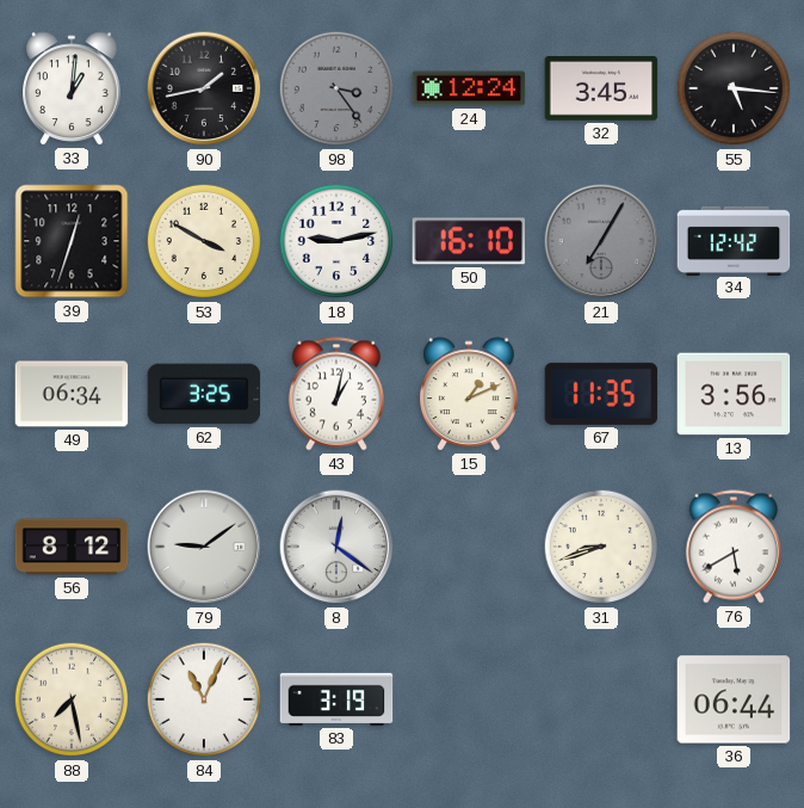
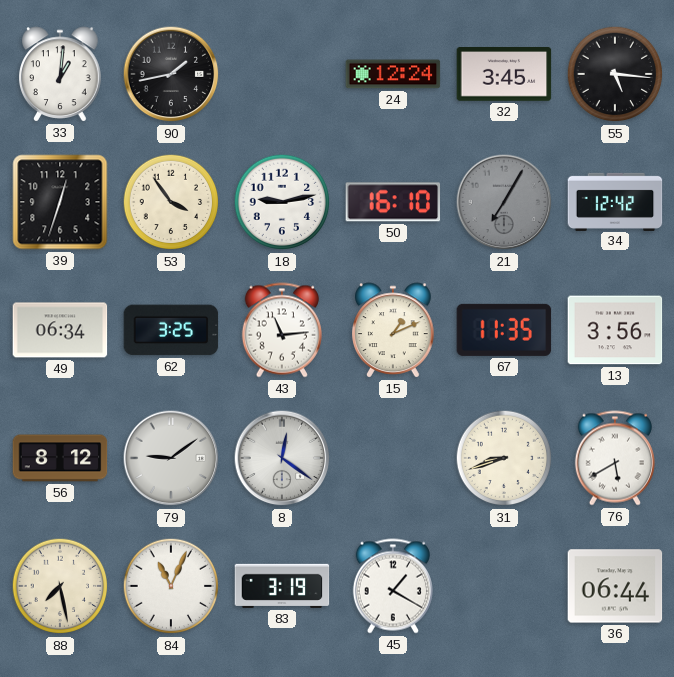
98: 3:24 -> none (336, 88)
53: 3:50 -> 3:54 (171, 202)
43: 1:02 -> 11:14 (282, 330)
45: none -> 1:20 (393, 586)
